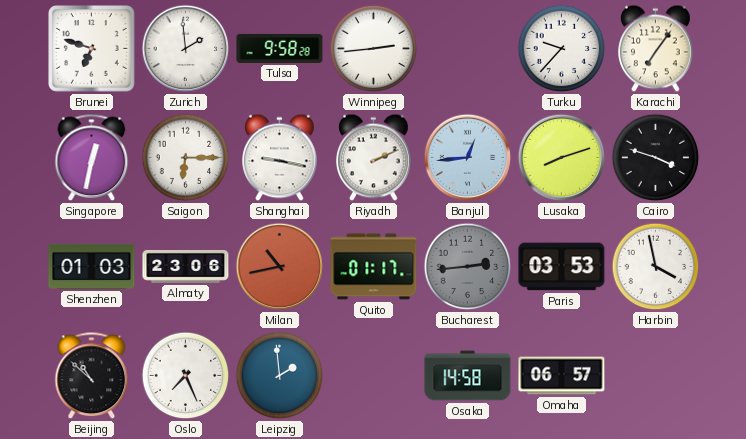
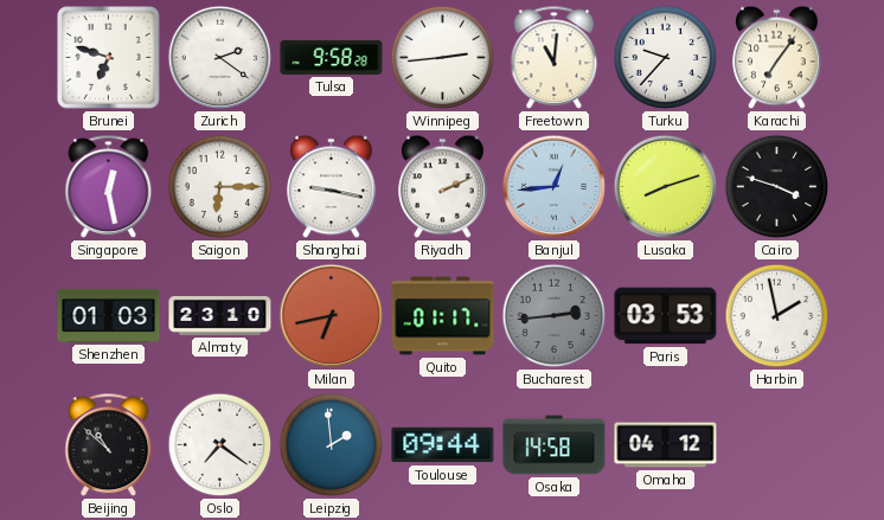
Zurich: 1:59 -> 2:21 (220, 58)
Freetown: none -> 11:01 (555, 58)
Singapore: 12:32 -> 12:28 (109, 187)
Almaty: 23:06 -> 23:10 (220, 316)
Milan: 10:43 -> 6:43 (332, 316)
Harbin: 3:58 -> 1:58 (777, 316)
Oslo: 7:26 -> 7:21 (220, 445)
Toulouse: none -> 09:44 (443, 445)
Omaha: 06:57 -> 04:12 (666, 445)
